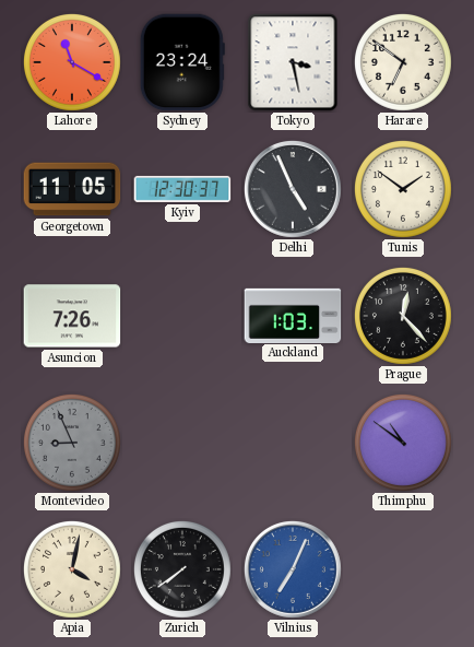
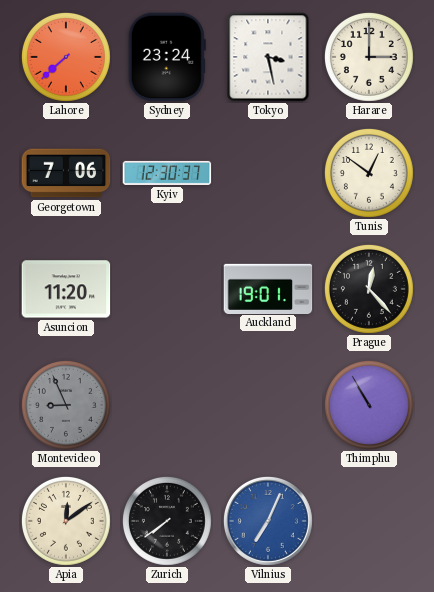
Lahore: 11:20 -> 7:38 (66, 57)
Harare: 6:51 -> 3:00 (369, 57)
Georgetown: 11:05 -> 7:06 (66, 173)
Delhi: 4:56 -> none (293, 189)
Tunis: 1:51 -> 12:51 (369, 173)
Asuncion: 7:26 -> 11:20 (66, 289)
Auckland: 1:03 -> 19:01 (268, 288)
Thimphu: 10:51 -> 10:55 (369, 405)
Apia: 4:02 -> 12:09 (66, 521)
